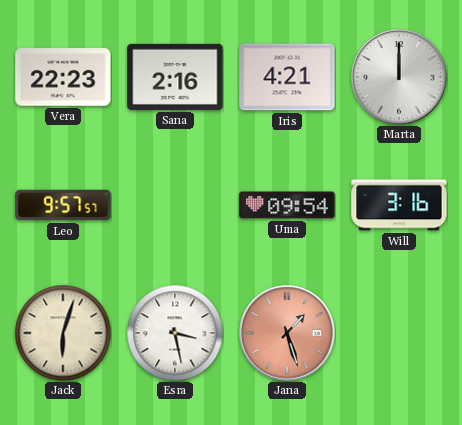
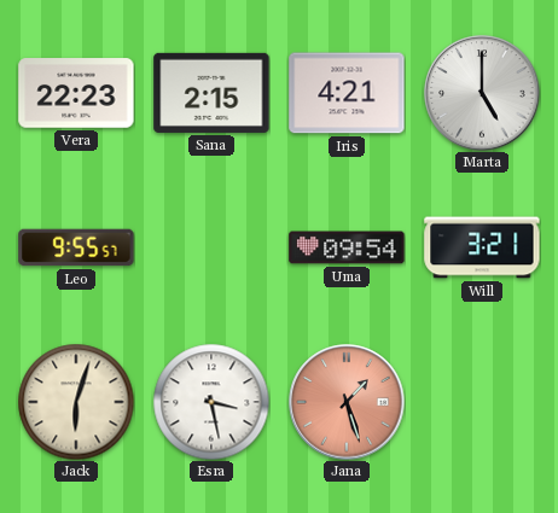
Sana: 2:16 -> 2:15 (211, 93)
Marta: 12:00 -> 5:00 (482, 93)
Leo: 9:57 -> 9:55 (76, 247)
Will: 3:16 -> 3:21 (482, 247)
